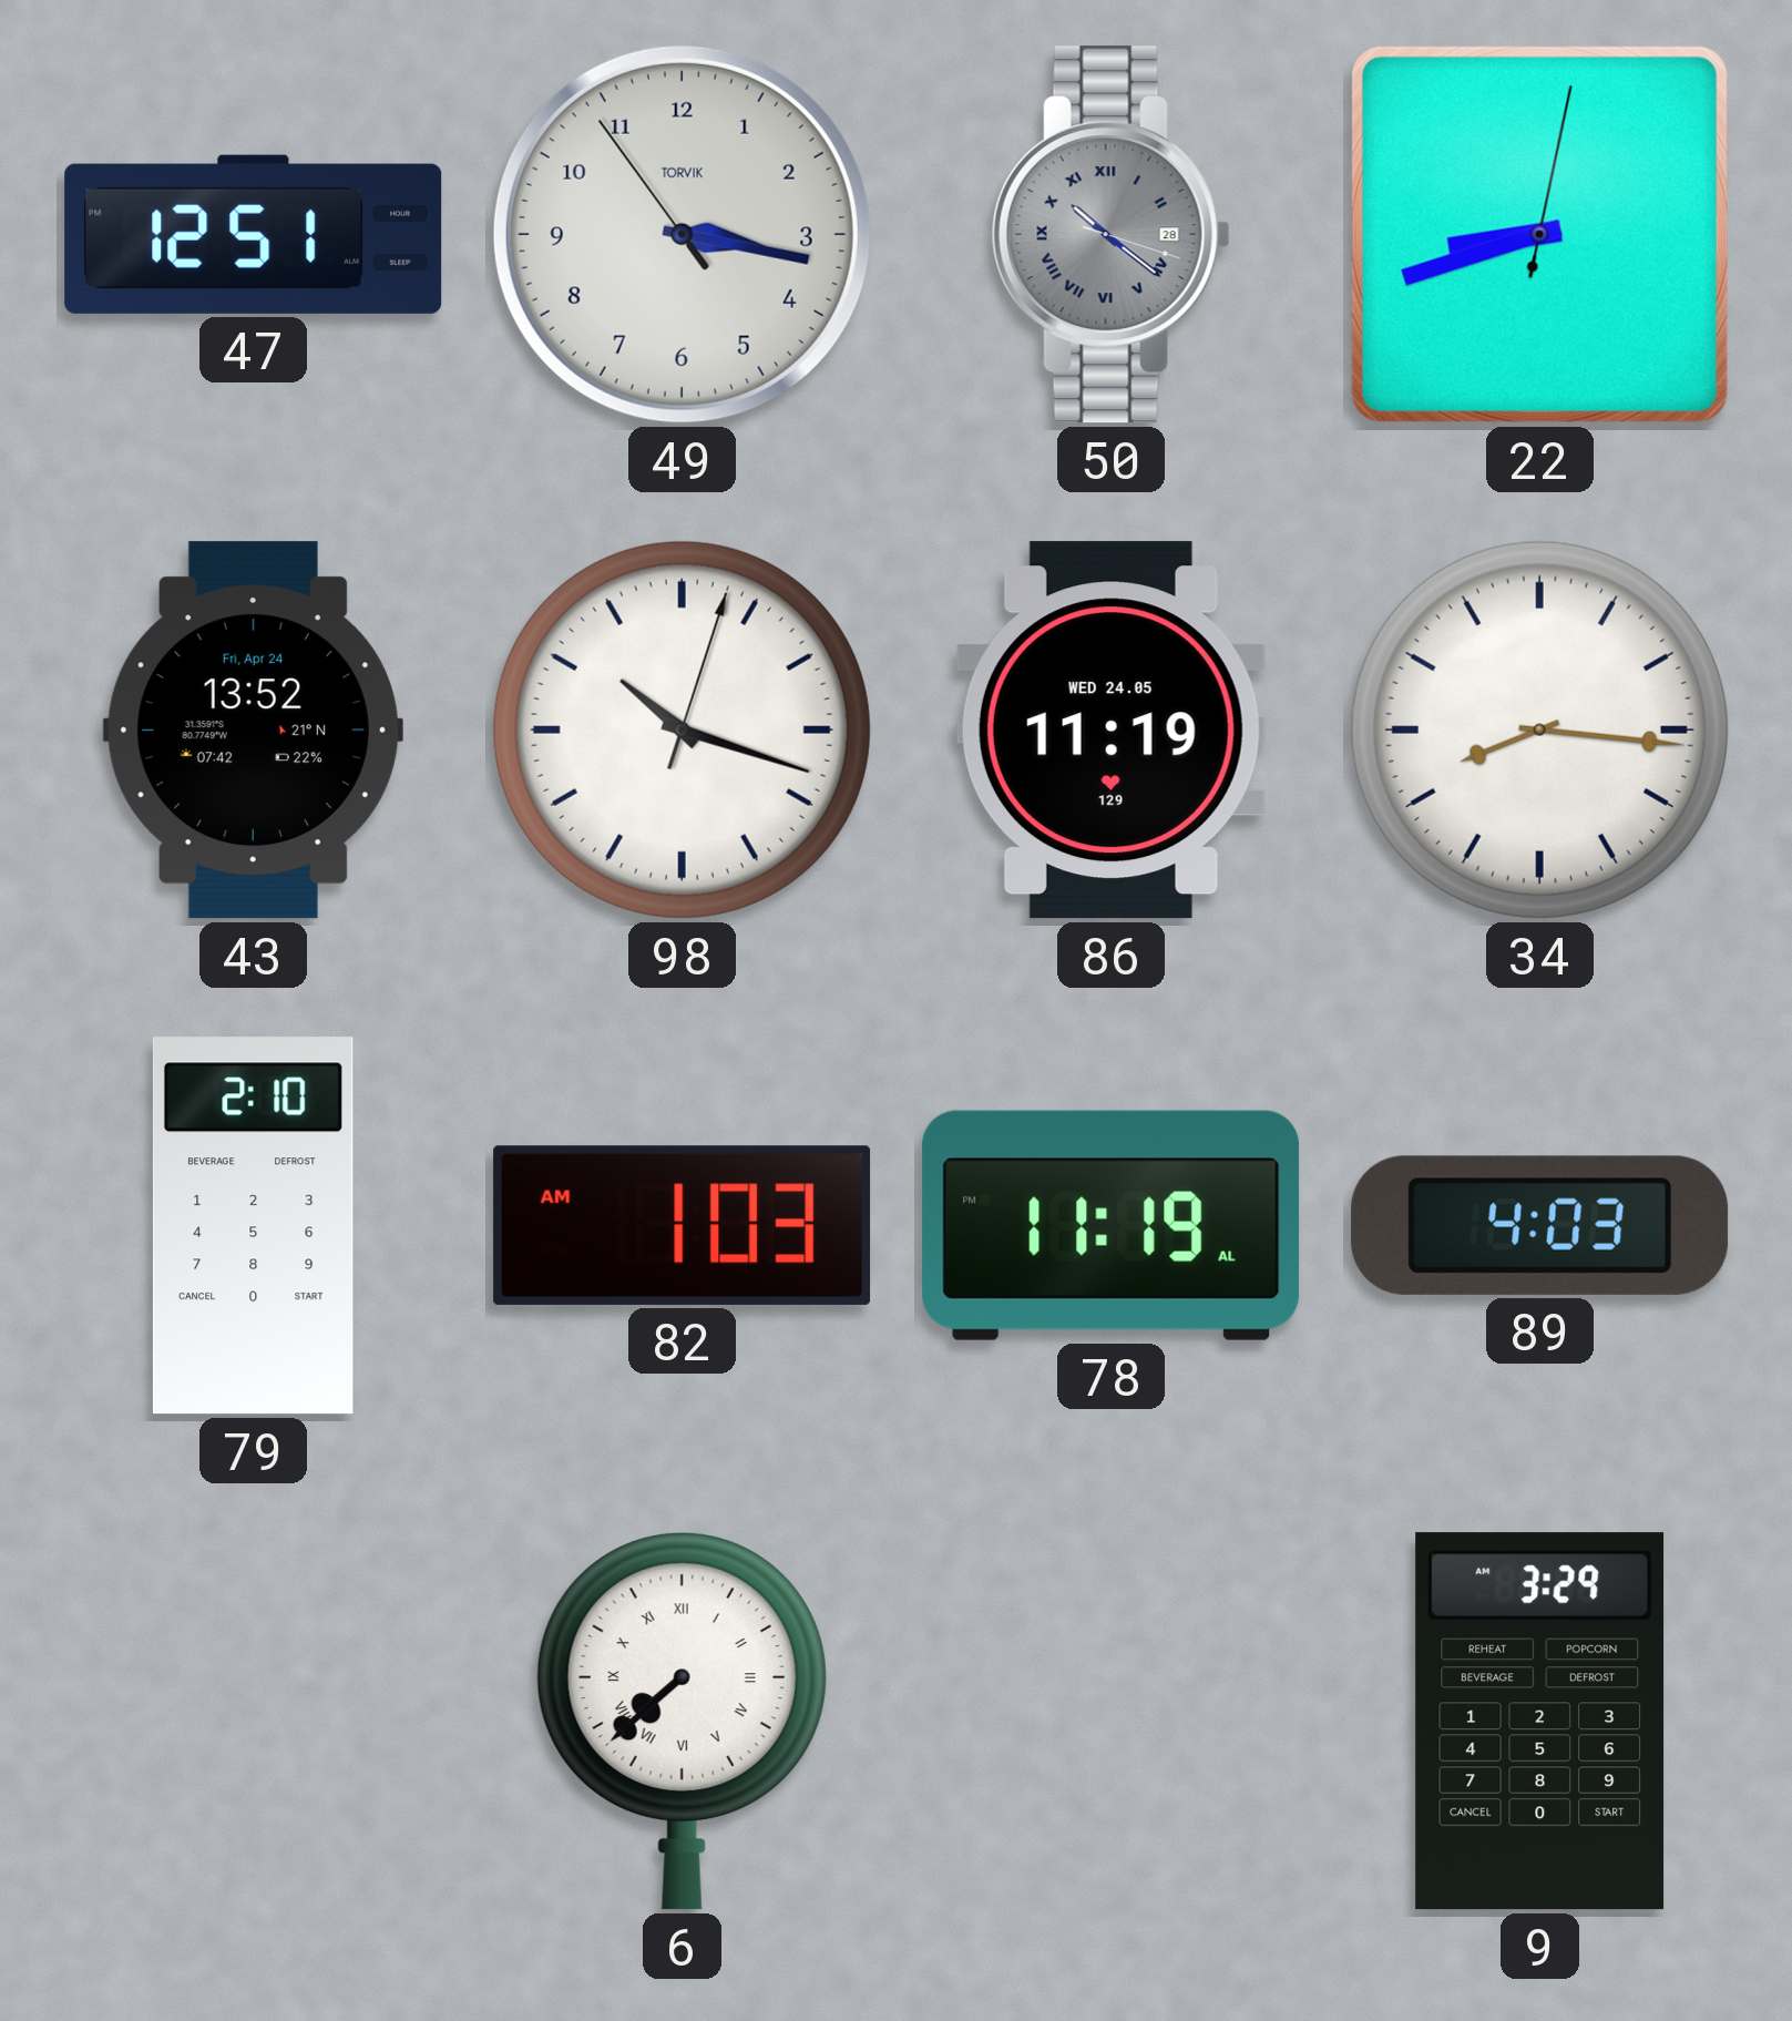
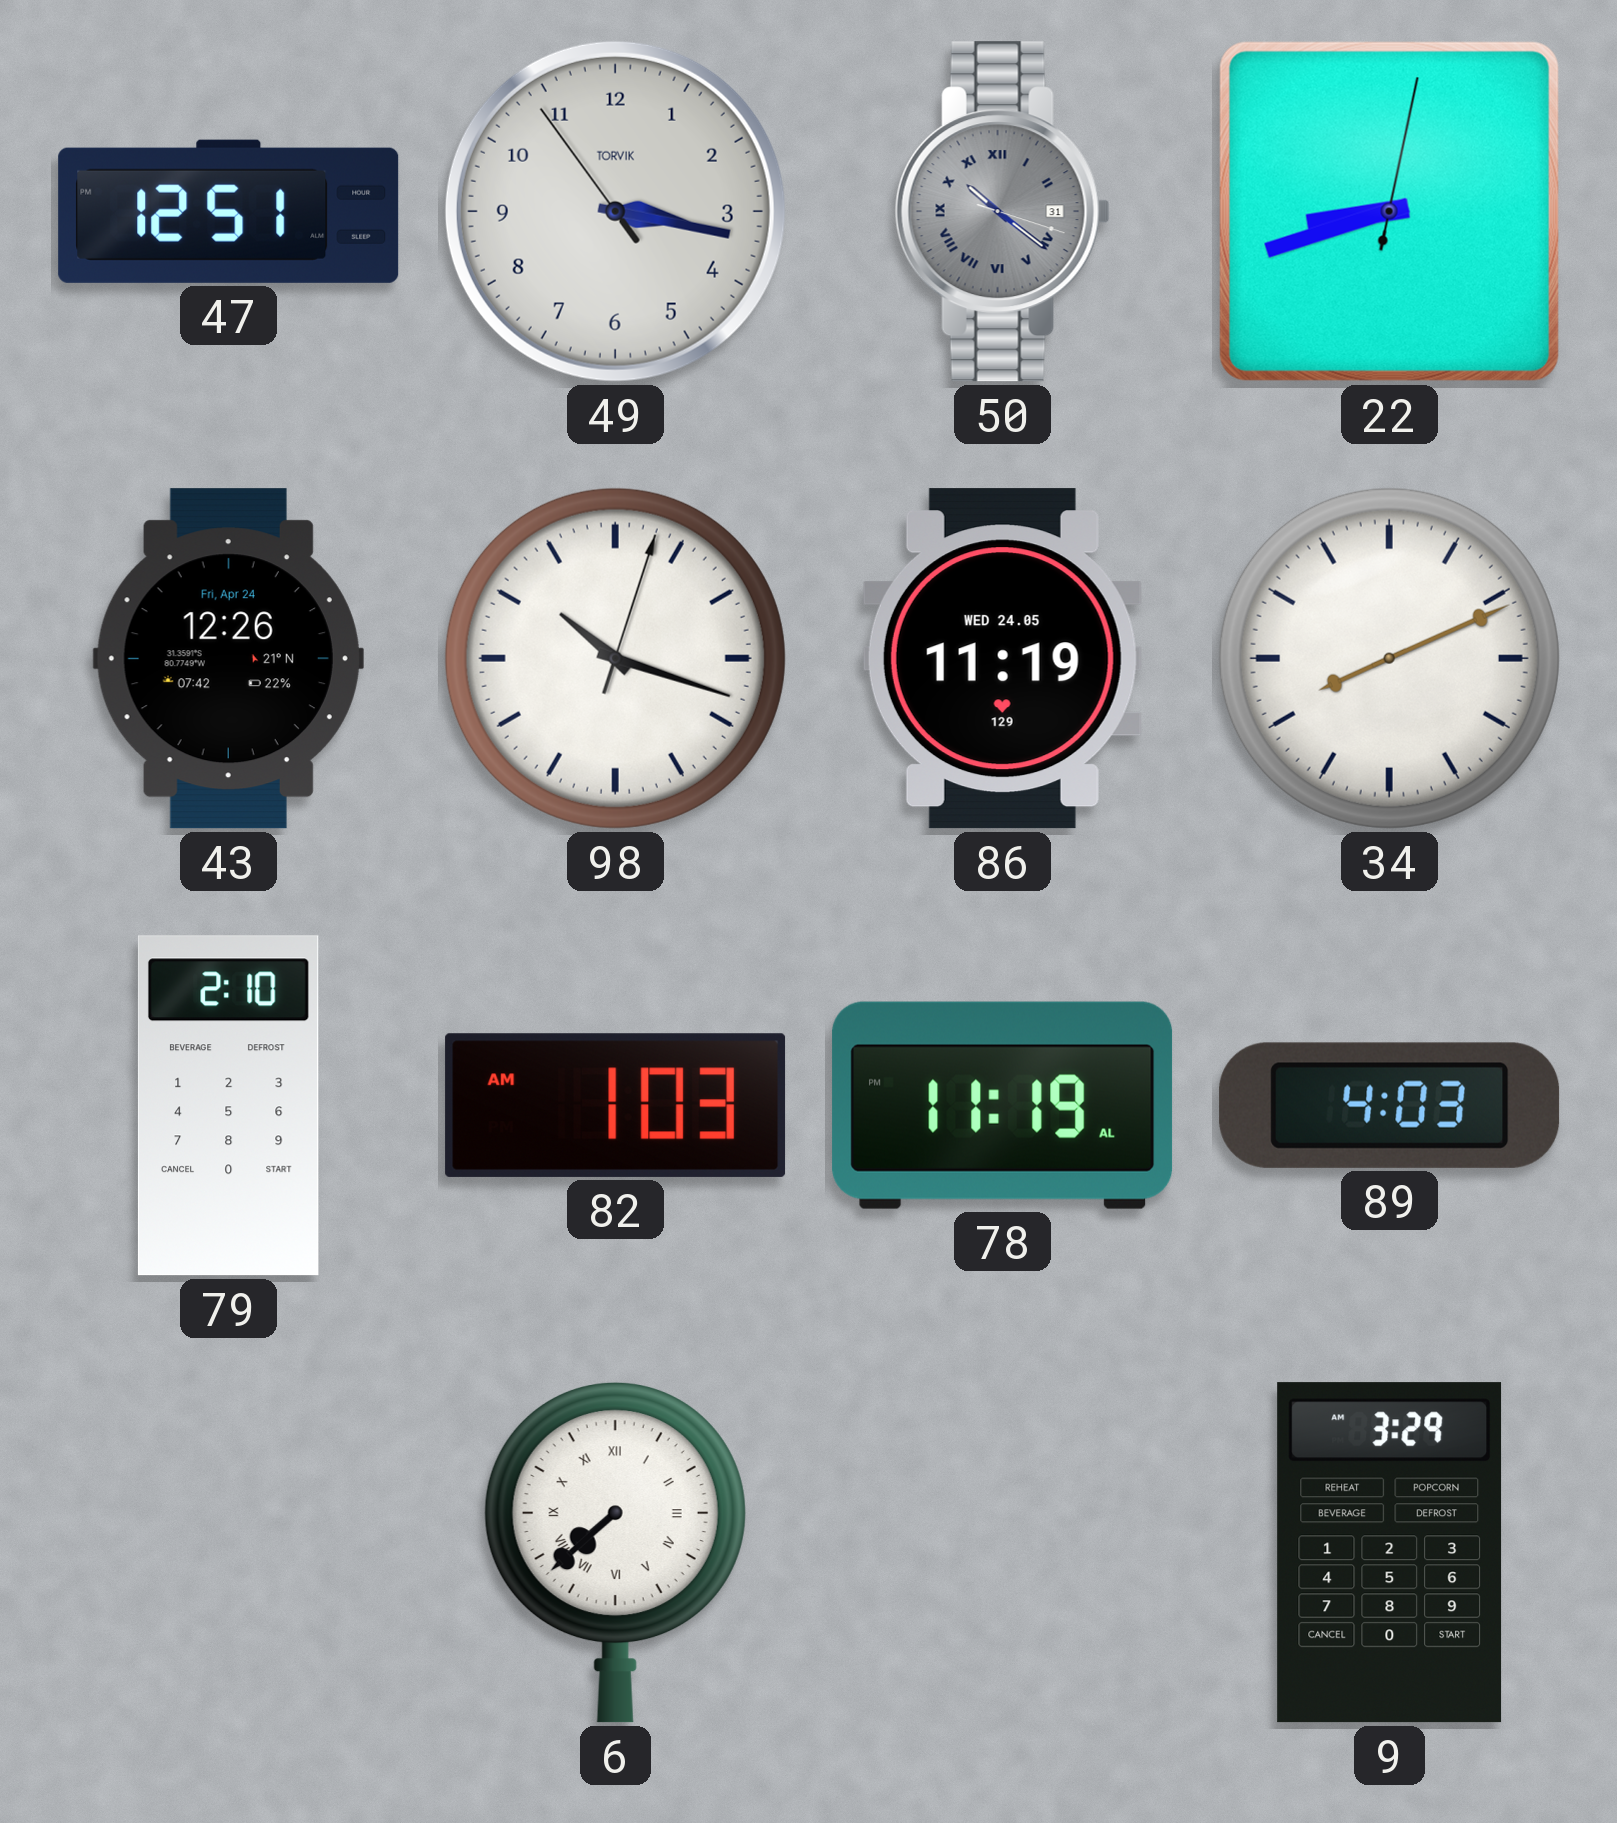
50 date: 28 -> 31 (1002, 212)
43: 13:52 -> 12:26 (228, 659)
34: 8:16 -> 8:11 (1389, 658)
